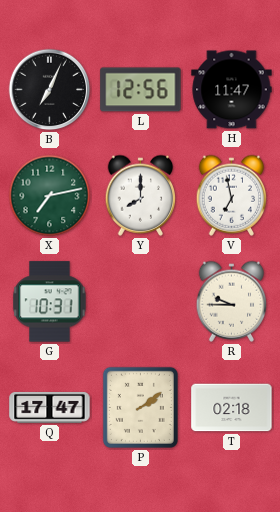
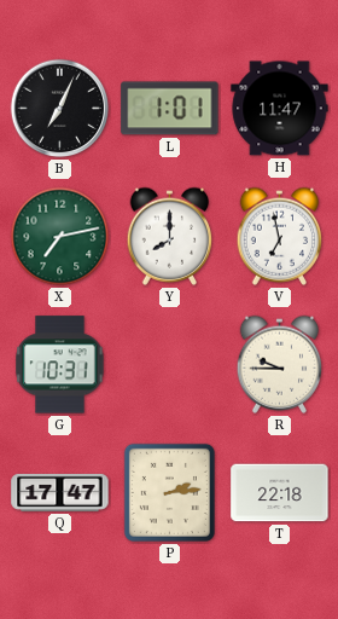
L: 12:56 -> 1:01 (170, 109)
P: 2:09 -> 2:14 (169, 492)
T: 02:18 -> 22:18 (280, 493)
